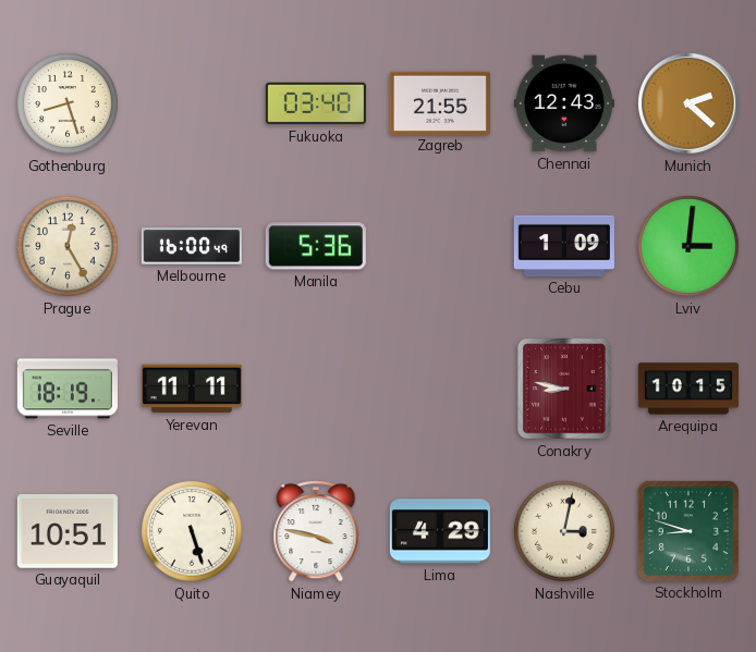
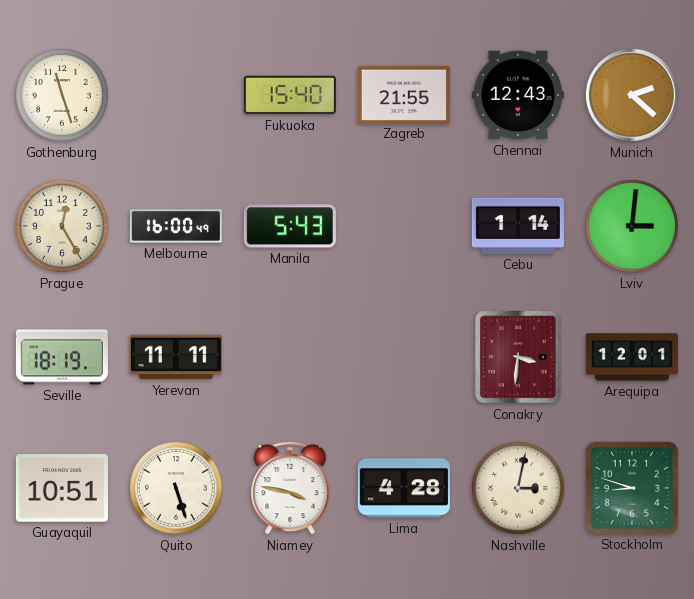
Gothenburg: 8:27 -> 11:27 (63, 96)
Fukuoka: 03:40 -> 15:40 (290, 95)
Manila: 5:36 -> 5:43 (290, 226)
Cebu: 1:09 -> 1:14 (518, 226)
Conakry: 8:47 -> 3:31 (518, 357)
Arequipa: 10:15 -> 12:01 (632, 357)
Lima: 4:29 -> 4:28 (404, 488)
